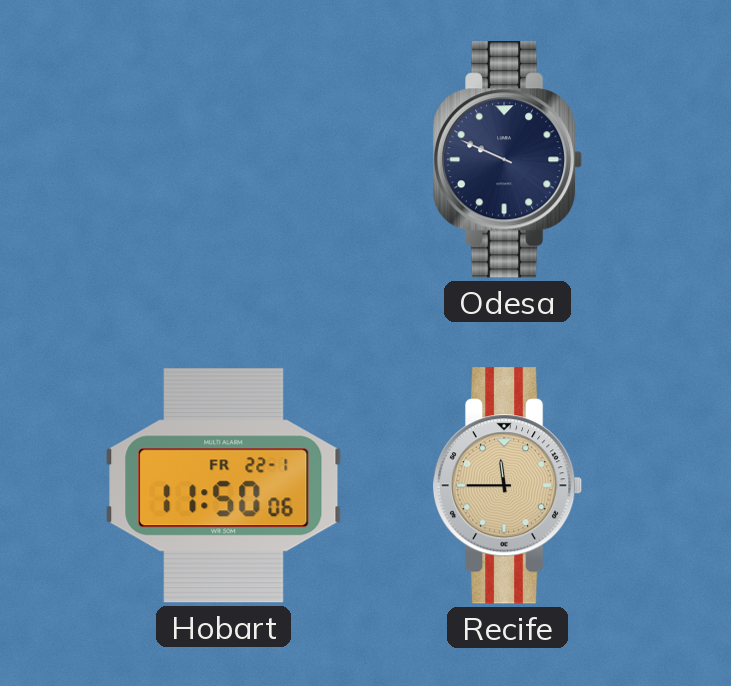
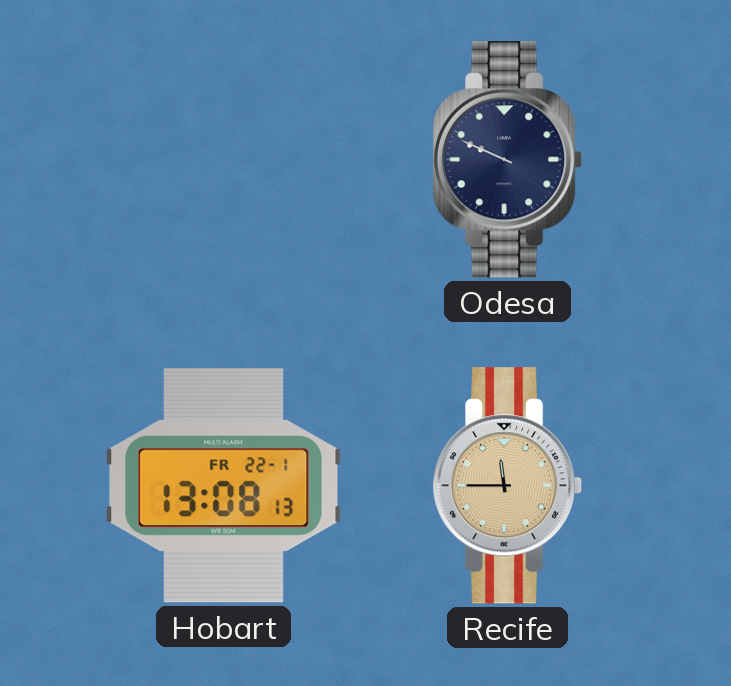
Hobart: 11:50 -> 13:08 (224, 486)
